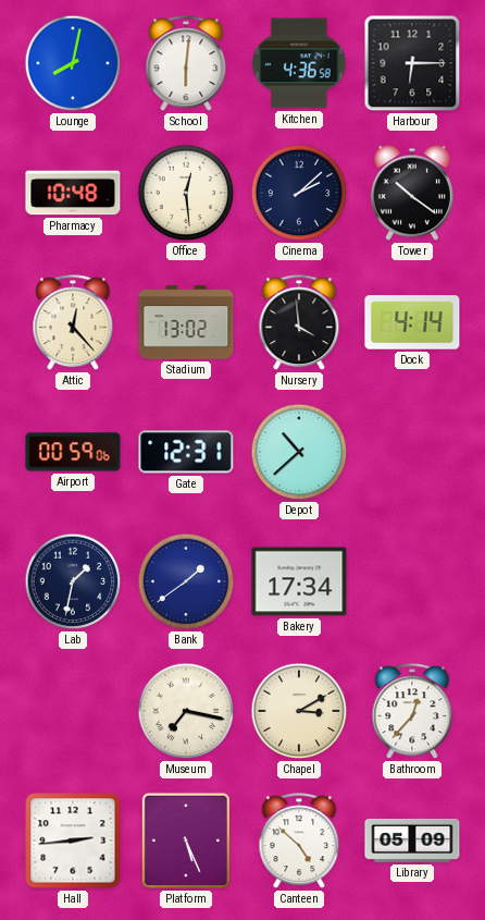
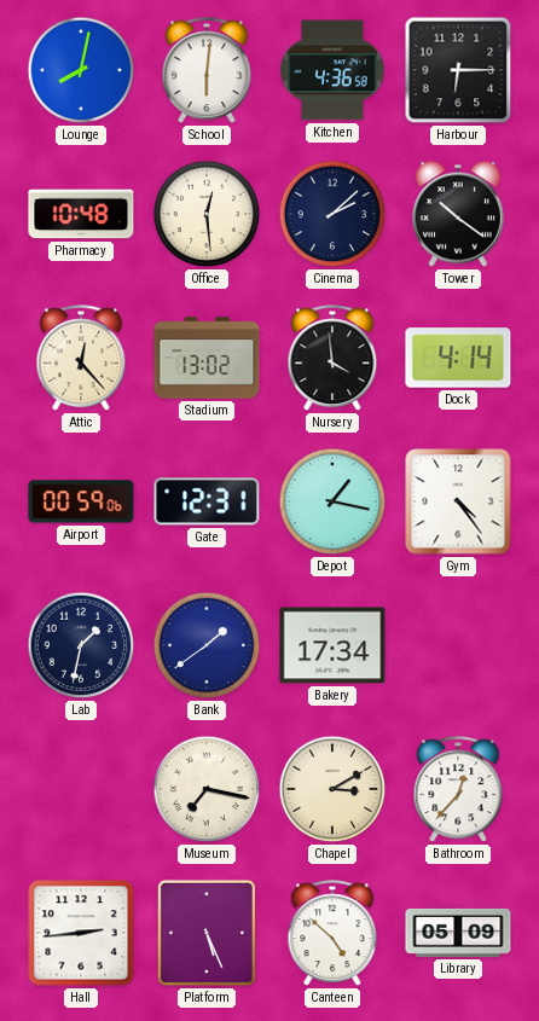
Depot: 10:38 -> 1:17 (332, 501)
Gym: none -> 4:24 (458, 501)
